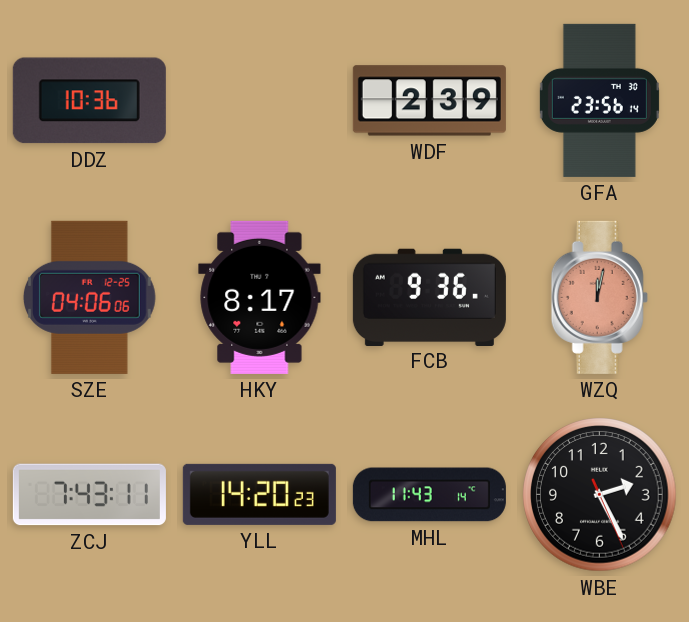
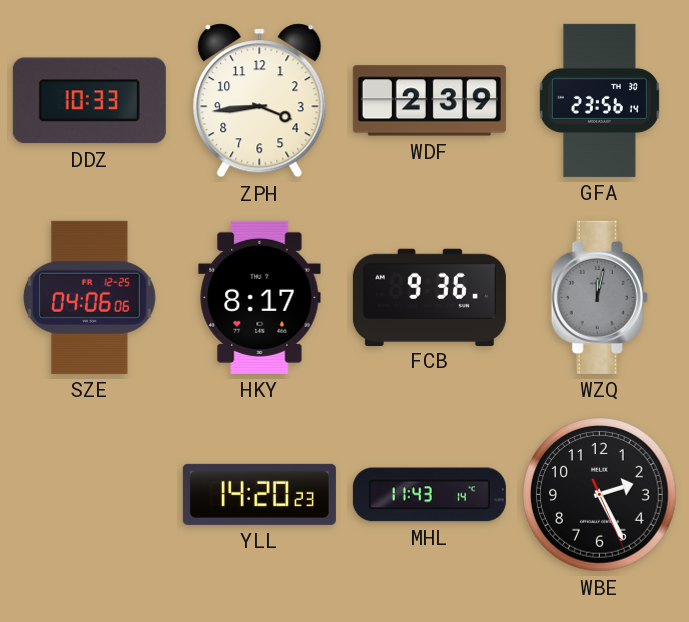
DDZ: 10:36 -> 10:33 (89, 101)
ZPH: none -> 3:44 (260, 101)
WZQ dial: salmon -> grey (599, 297)
ZCJ: 7:43 -> none (89, 495)
